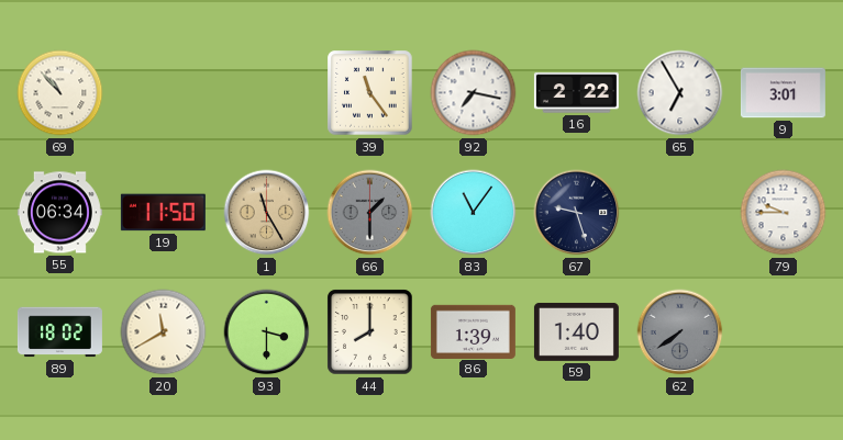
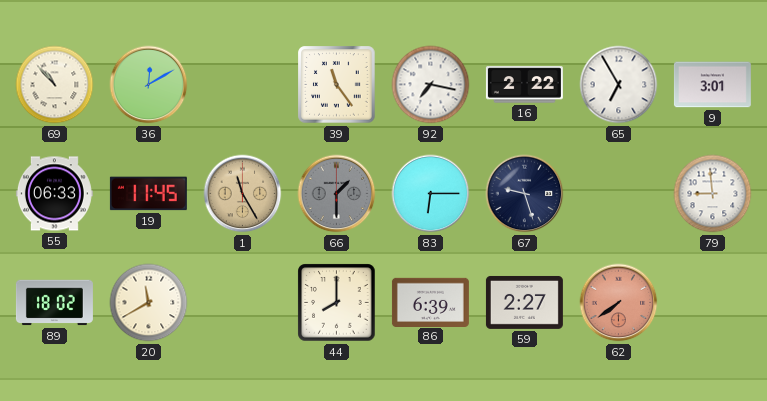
36: none -> 12:10 (149, 85)
55: 06:34 -> 06:33 (54, 194)
19: 11:50 -> 11:45 (148, 194)
83: 11:06 -> 6:15 (431, 194)
79: 9:45 -> 8:59 (713, 194)
93: 3:30 -> none (267, 332)
86: 1:39 -> 6:39 (430, 302)
59: 1:40 -> 2:27 (524, 302)
62 dial: grey -> salmon (619, 303)
